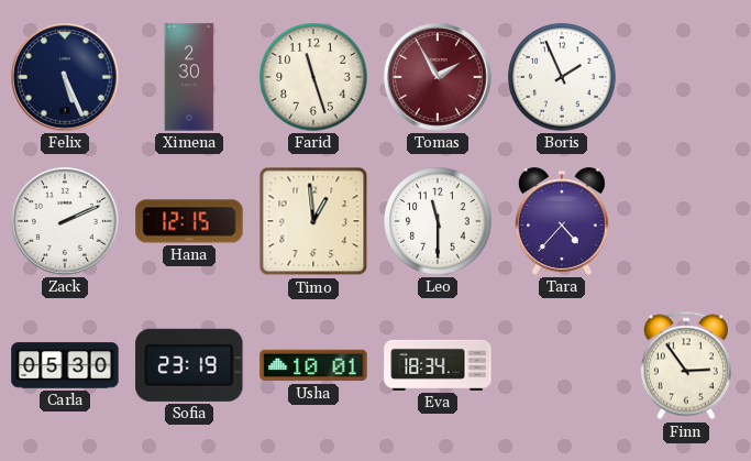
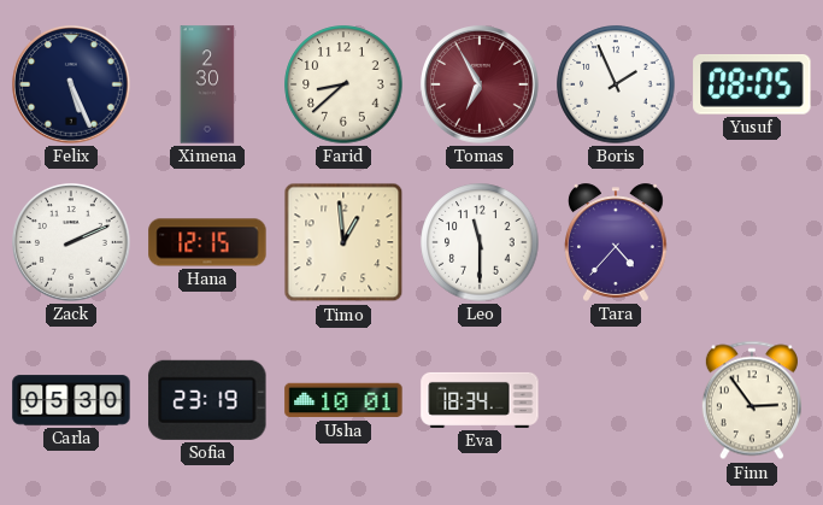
Farid: 11:27 -> 8:38 (343, 84)
Tomas: 1:55 -> 6:55 (480, 84)
Yusuf: none -> 08:05 (752, 84)
